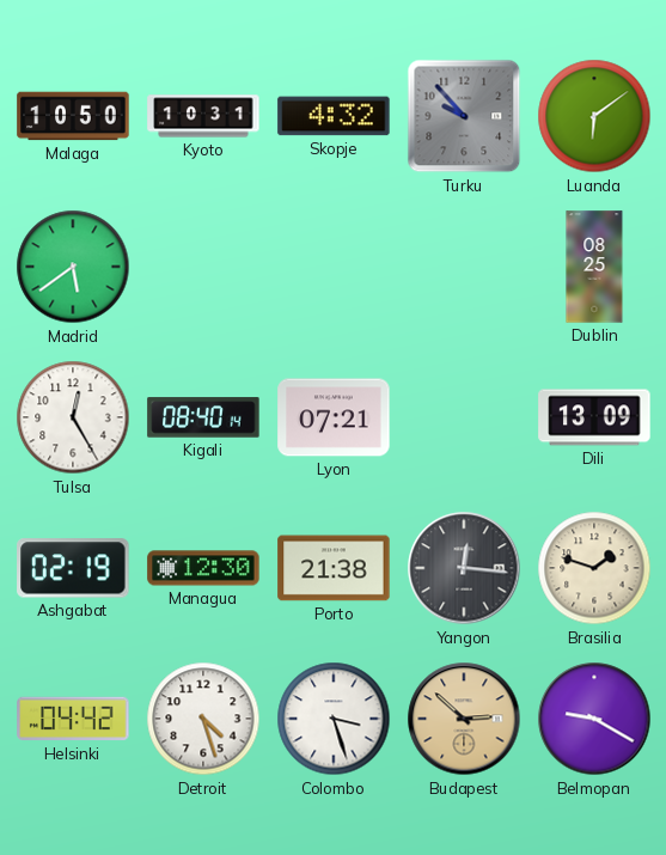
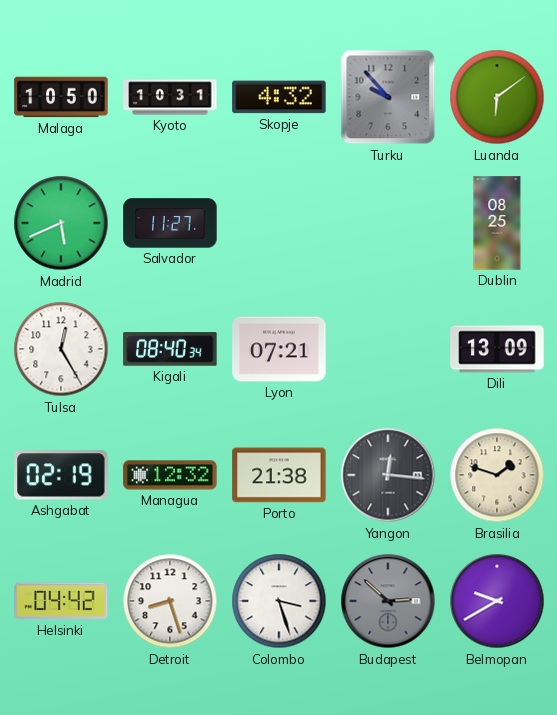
Madrid: 5:39 -> 5:41 (61, 223)
Salvador: none -> 11:27 (170, 223)
Kigali: 08:40:14 -> 08:40:34 (170, 349)
Managua: 12:30 -> 12:32 (170, 475)
Detroit: 4:27 -> 8:27 (170, 601)
Budapest dial: champagne -> grey (388, 601)
Belmopan: 9:20 -> 9:40 (497, 601)
